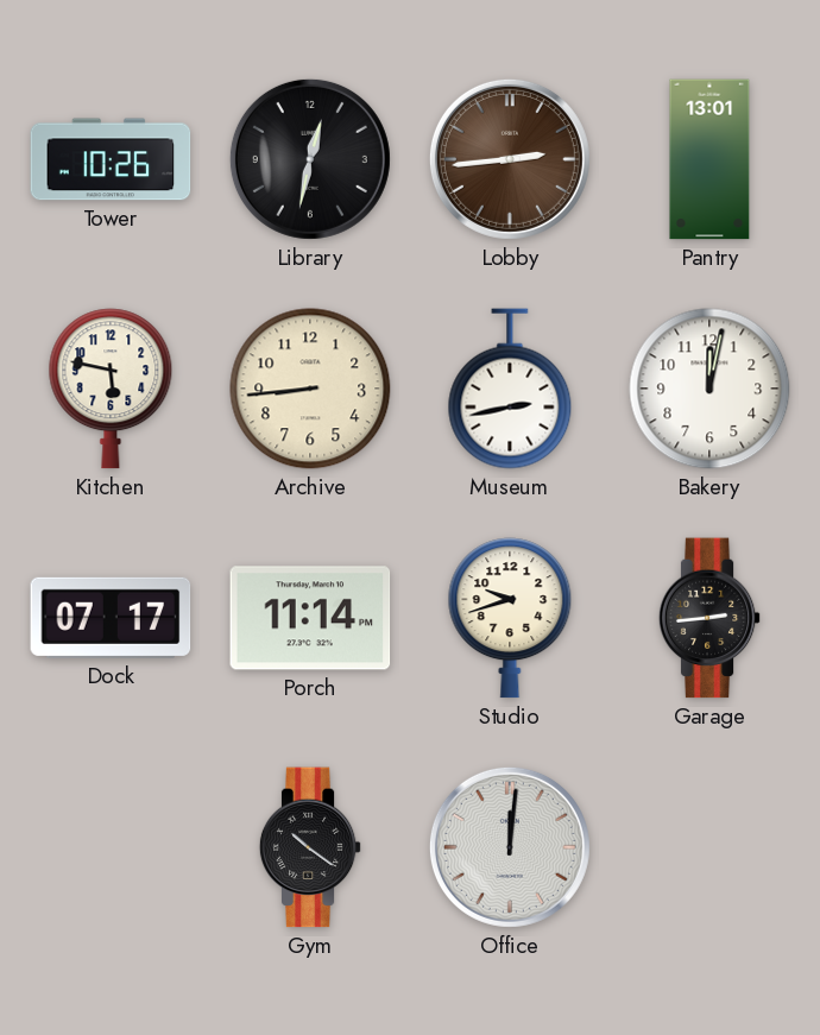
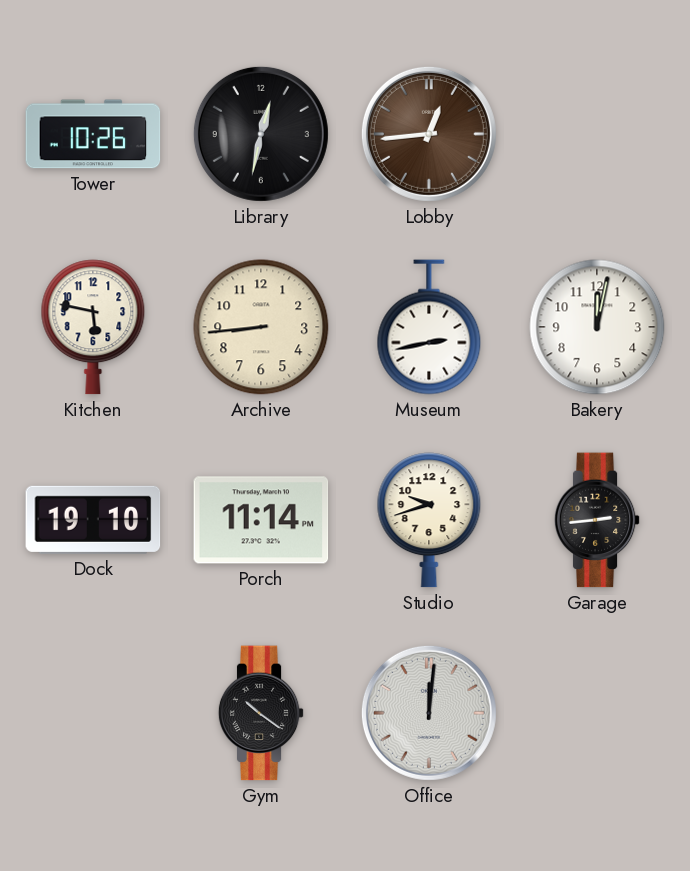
Lobby: 2:44 -> 12:44 (429, 134)
Pantry: 13:01 -> none (709, 159)
Dock: 07:17 -> 19:10 (93, 520)
